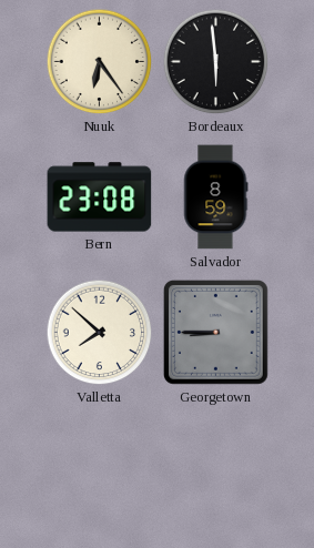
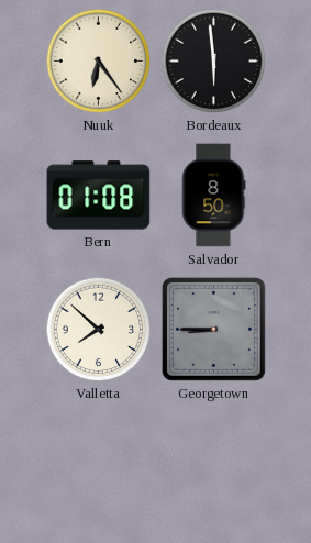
Bern: 23:08 -> 01:08 (99, 196)
Salvador: 8:59 -> 8:50 (213, 196)
